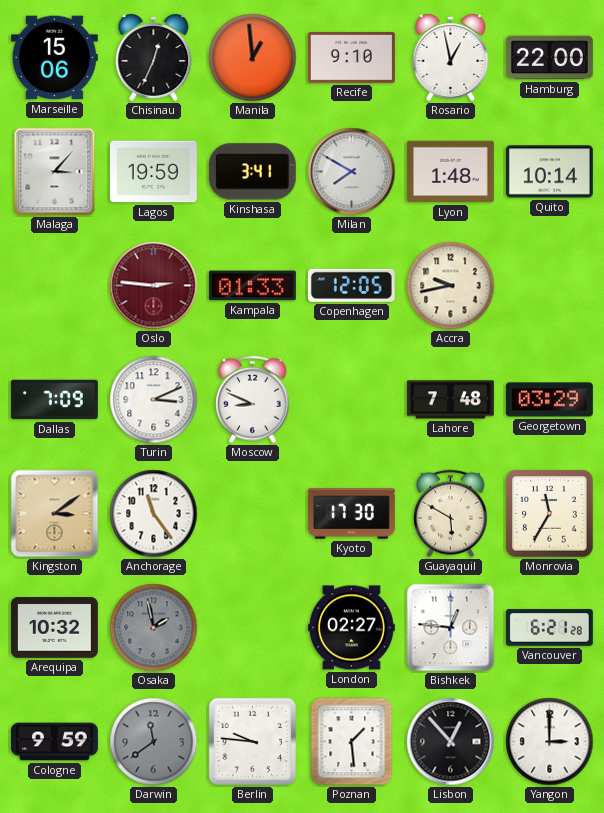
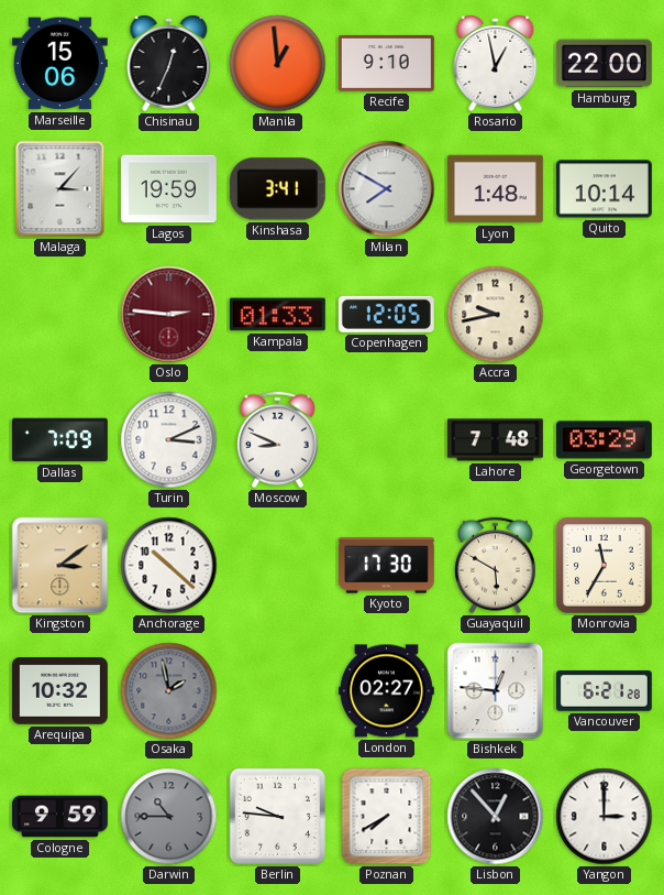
Anchorage: 11:24 -> 10:22 (169, 566)
Darwin: 11:39 -> 10:45 (169, 817)
Poznan: 1:29 -> 7:40 (387, 817)
